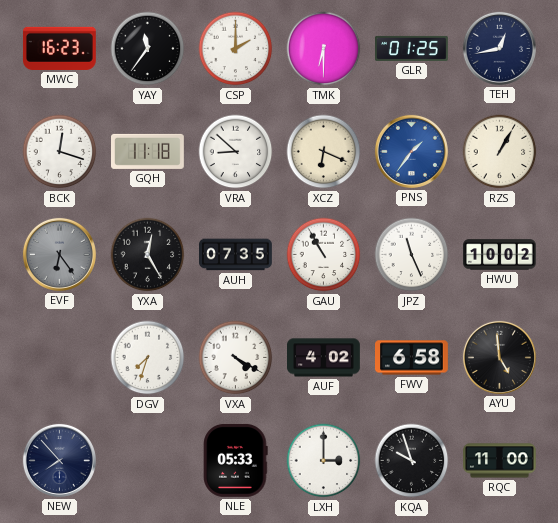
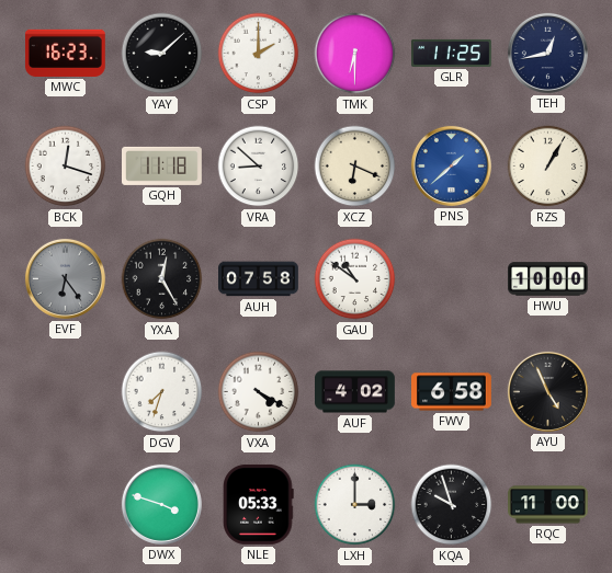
YAY: 11:36 -> 9:08 (162, 54)
GLR: 01:25 -> 11:25 (452, 53)
PNS: 1:36 -> 1:38 (451, 165)
AUH: 07:35 -> 07:58 (259, 279)
GAU: 10:55 -> 10:51 (355, 279)
JPZ: 11:26 -> none (412, 255)
HWU: 10:02 -> 10:00 (548, 279)
AYU: 4:59 -> 4:56 (547, 391)
NEW: 7:53 -> none (59, 460)
DWX: none -> 3:48 (161, 504)
